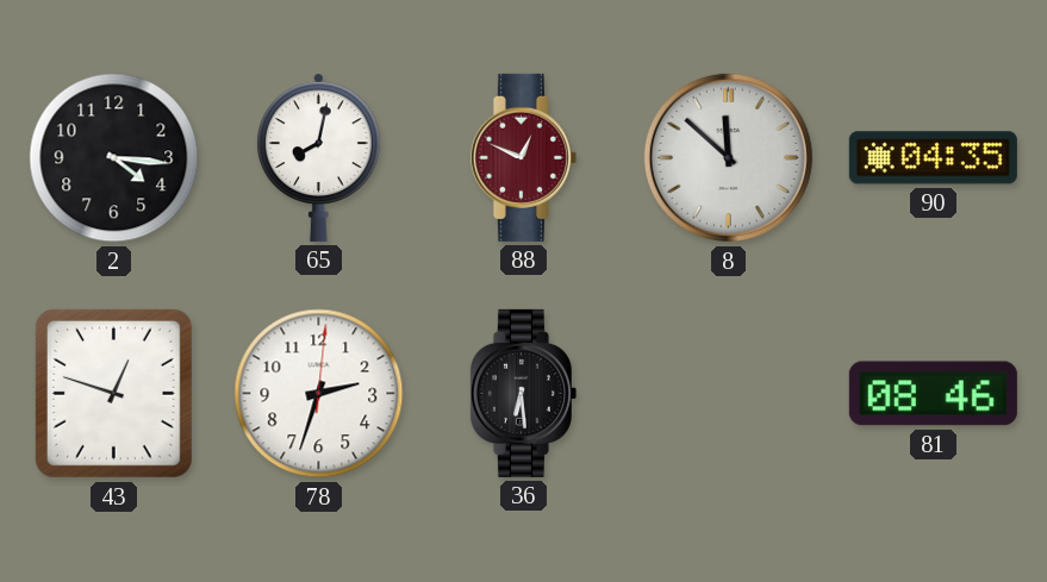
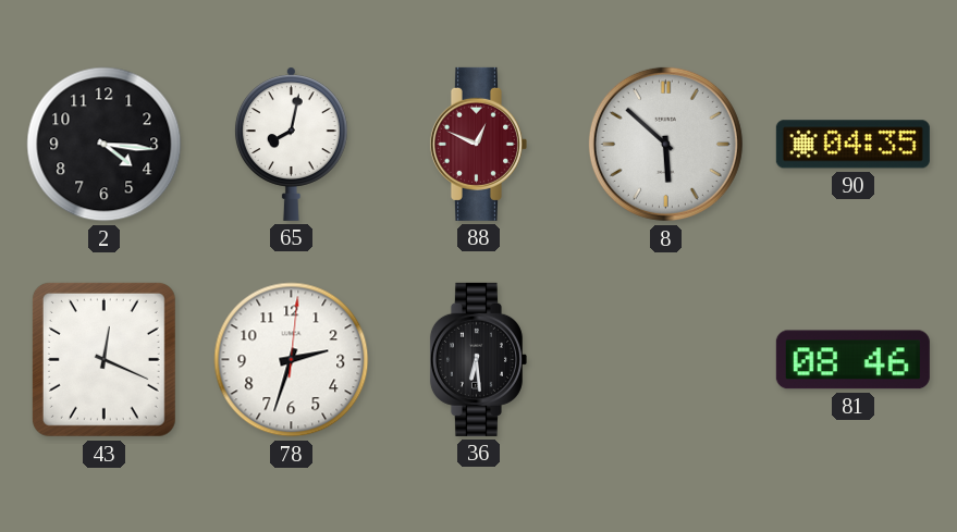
8: 11:52 -> 5:52 (665, 144)
43: 12:48 -> 12:19 (103, 359)
